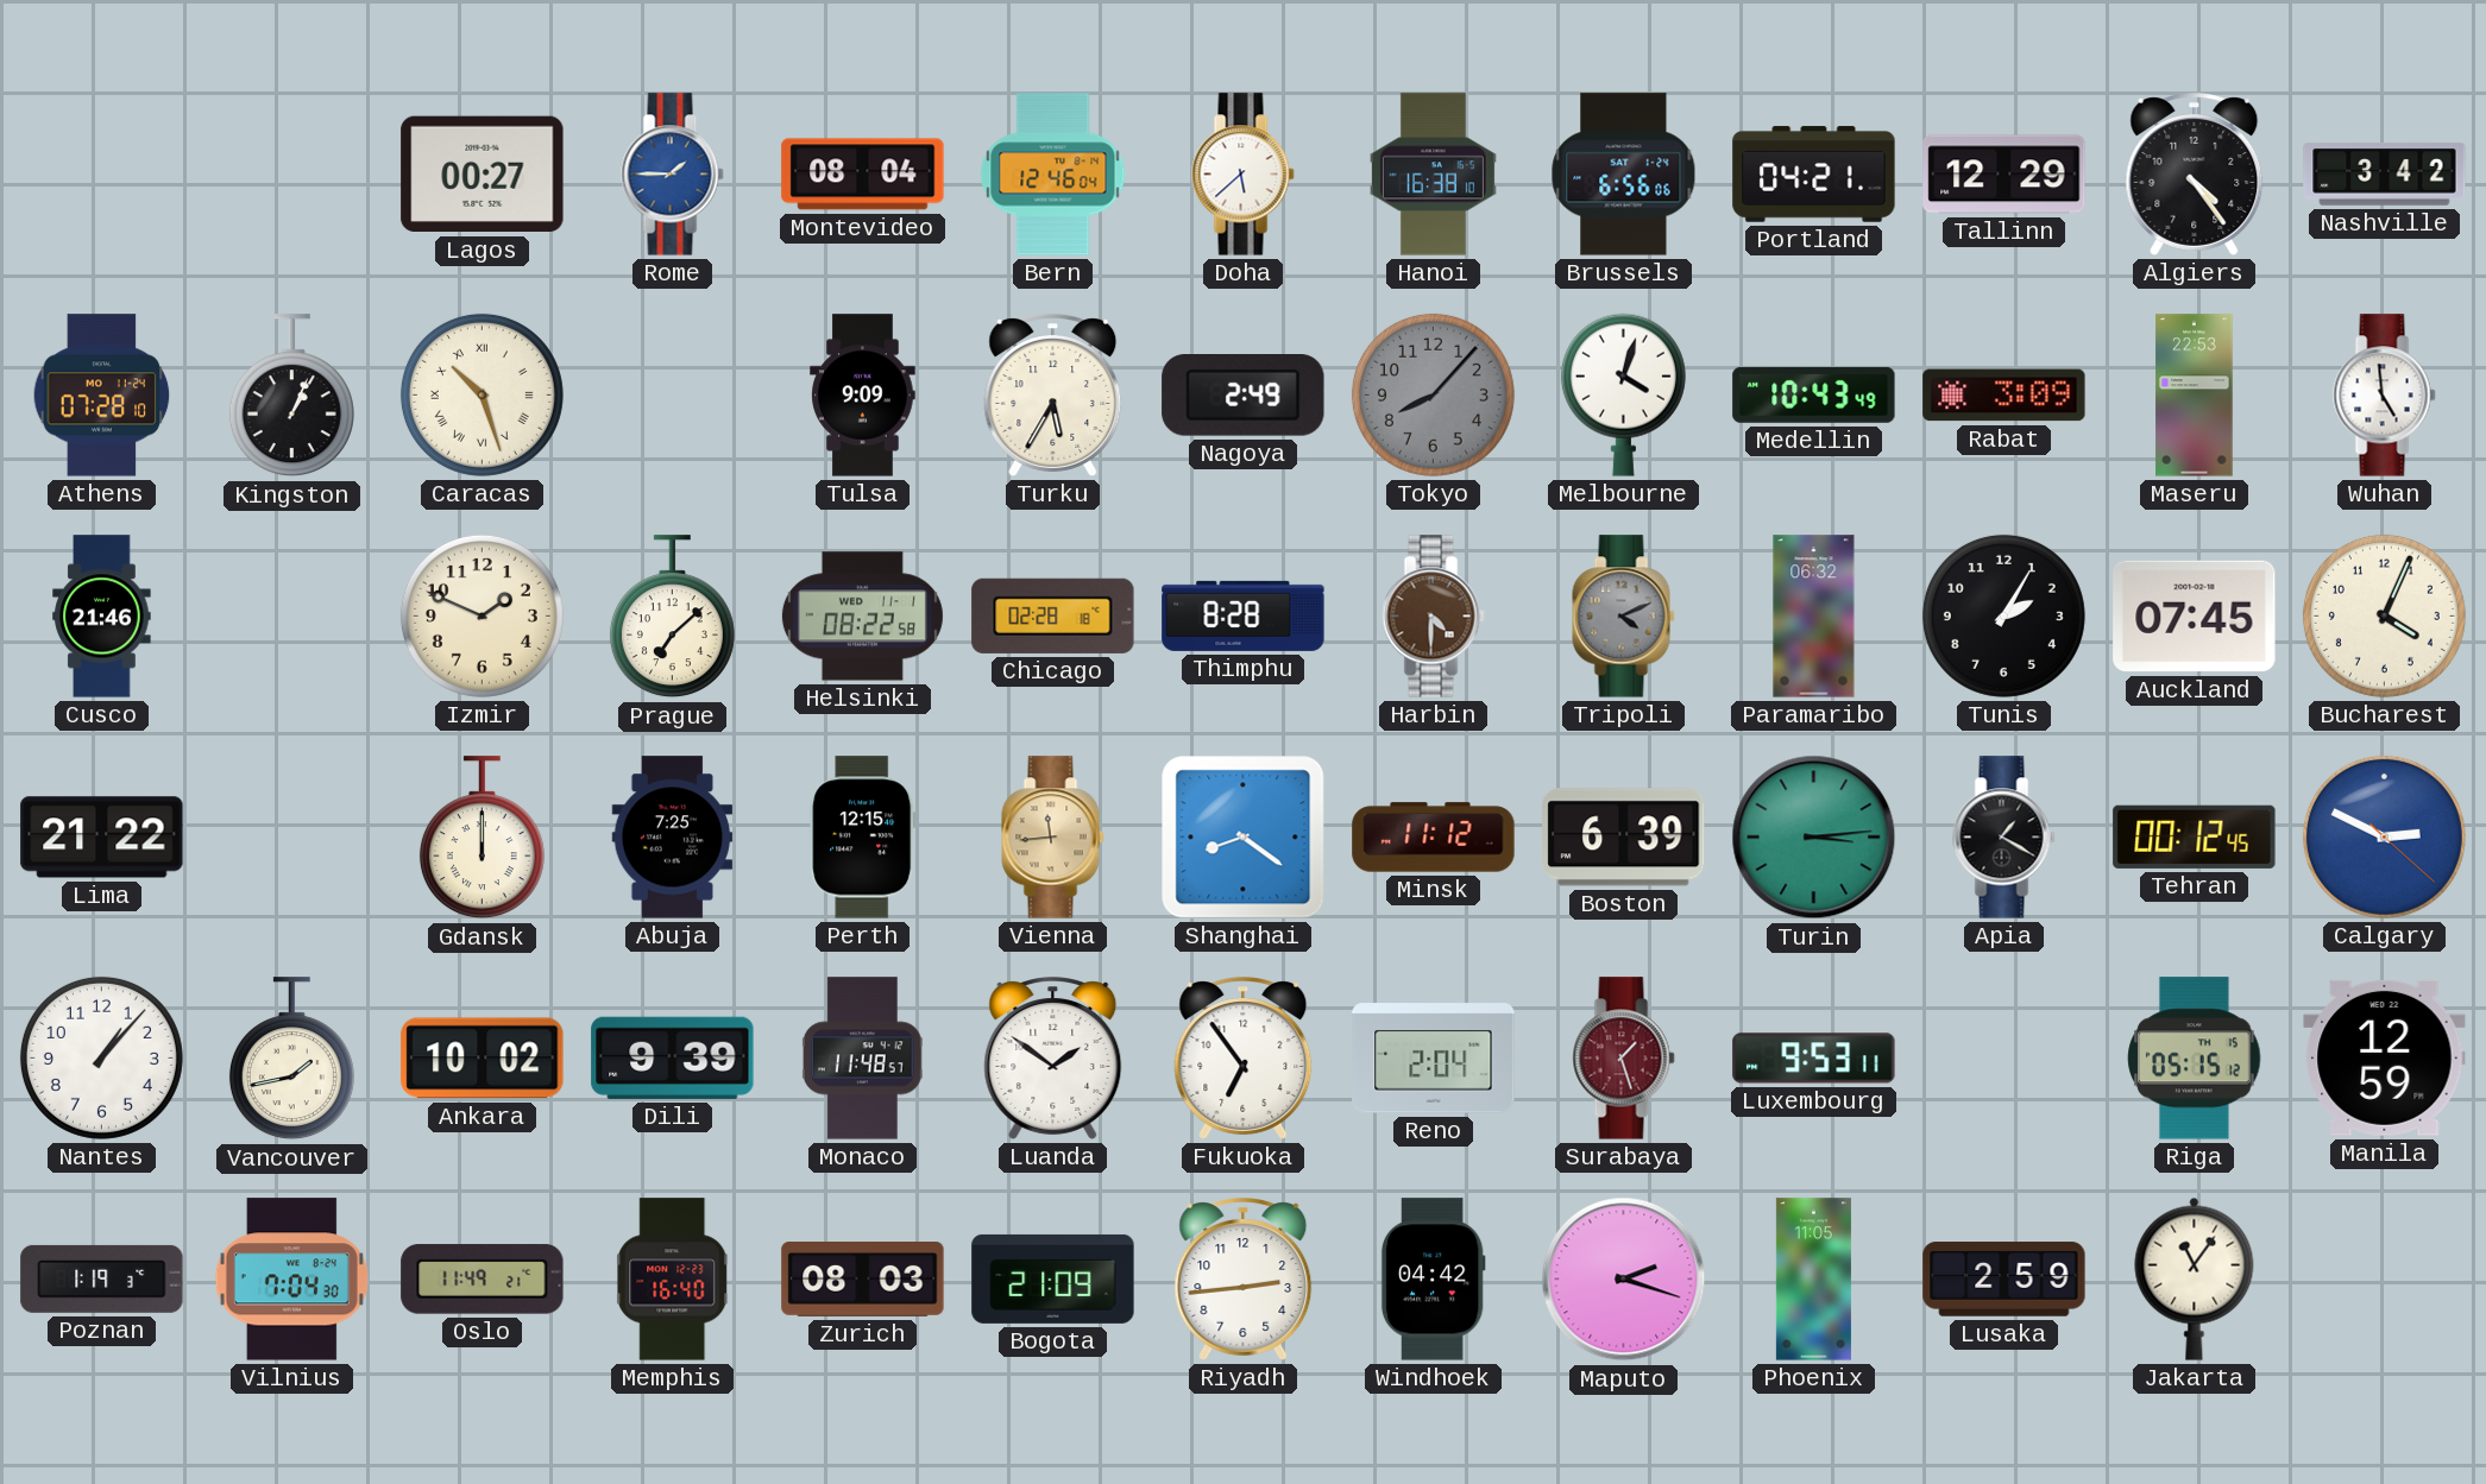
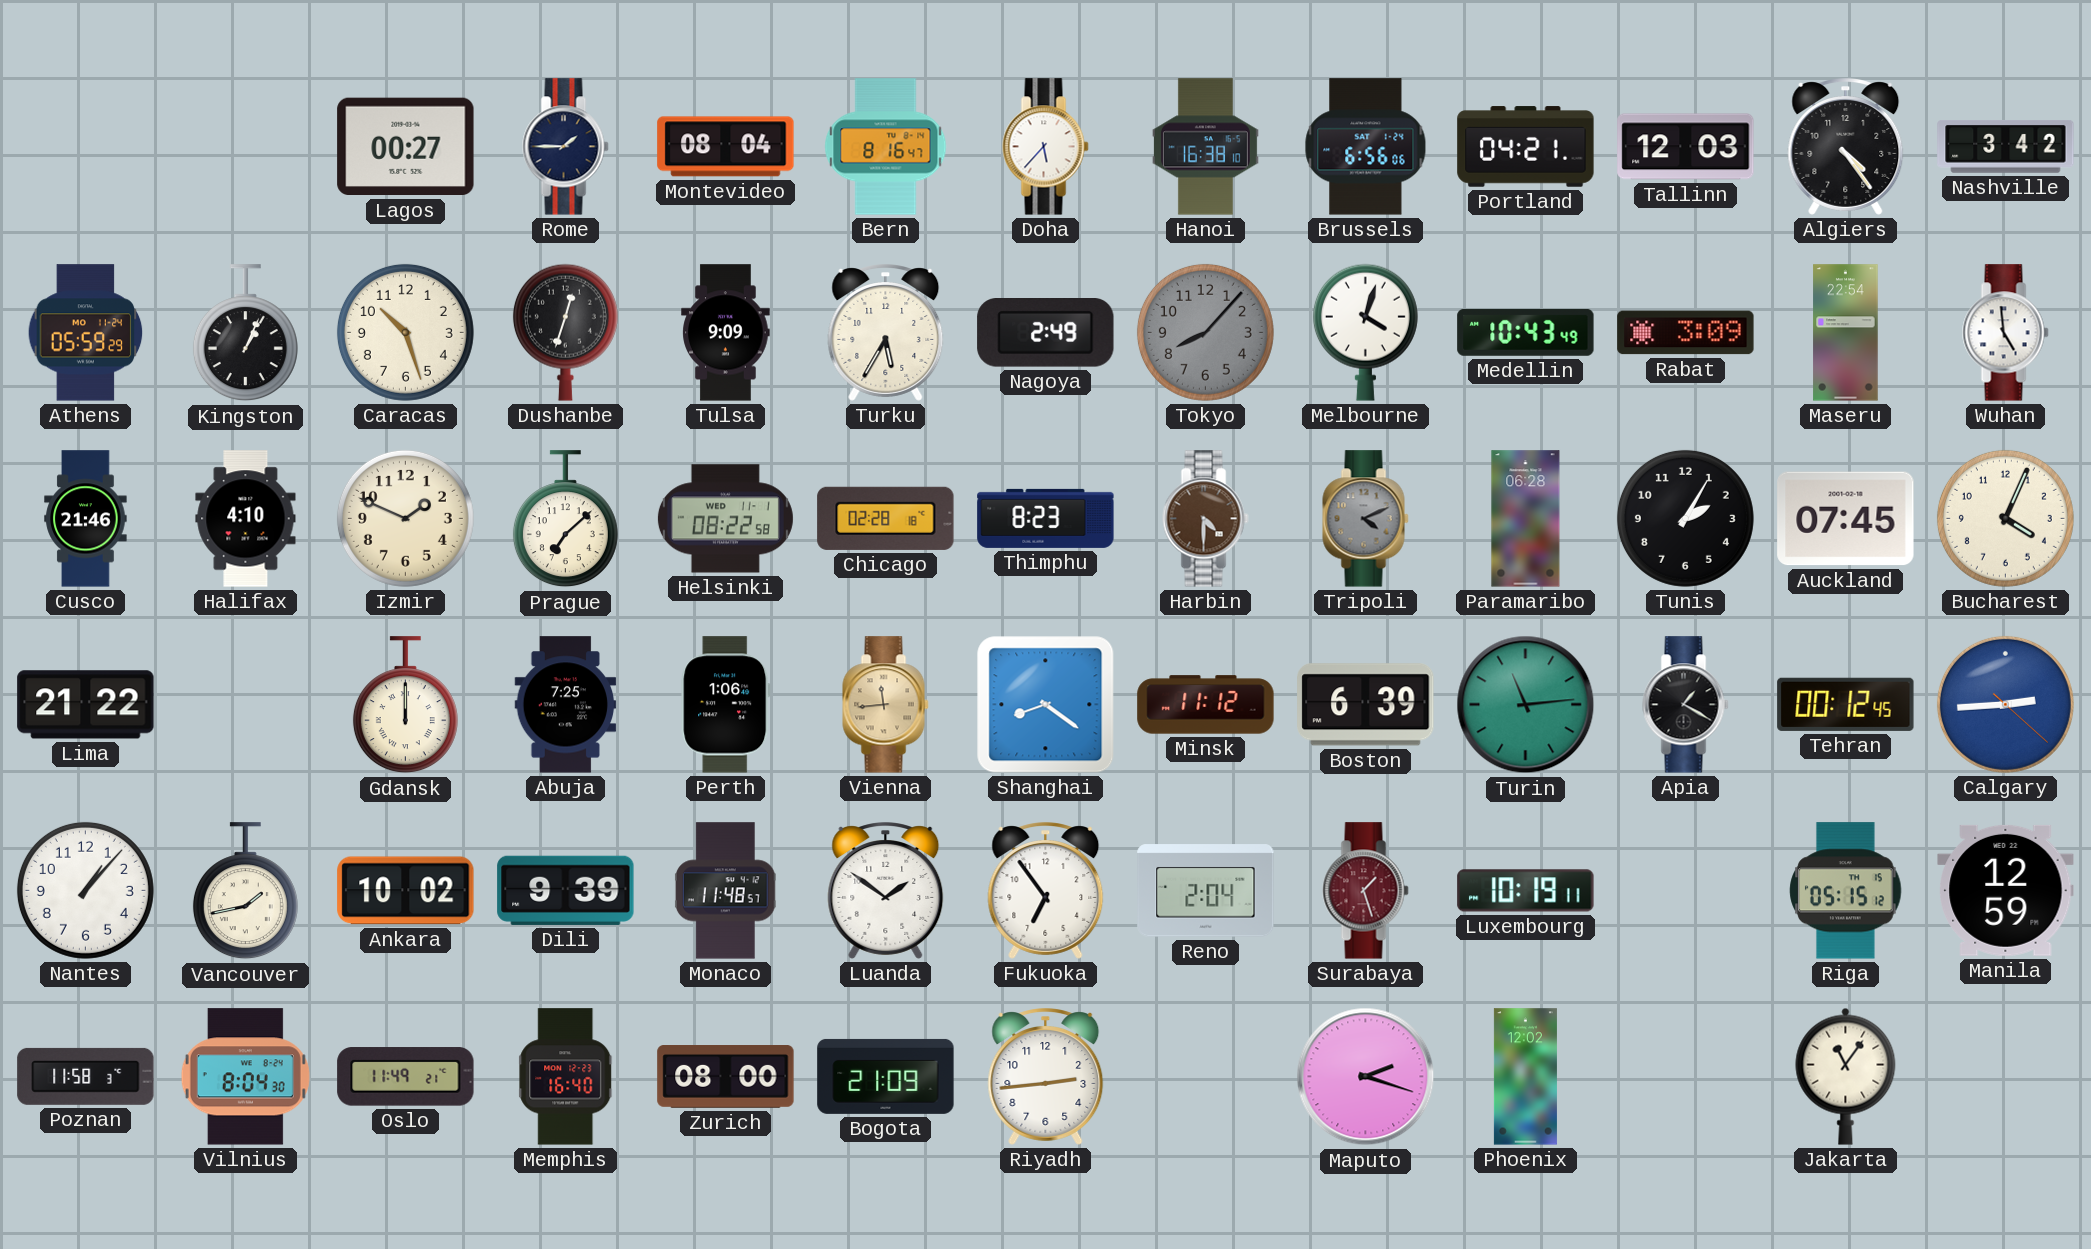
Rome dial: blue -> navy (566, 147)
Bern: 12:46 -> 8:16 (886, 147)
Doha: 5:38 -> 5:37 (1046, 147)
Tallinn: 12:29 -> 12:03 (1686, 147)
Athens: 07:28 -> 05:59 (86, 333)
Caracas numerals: Roman -> Arabic (405, 332)
Dushanbe: none -> 12:33 (565, 332)
Maseru: 22:53 -> 22:54 (1846, 333)
Halifax: none -> 4:10 (246, 519)
Thimphu: 8:28 -> 8:23 (1046, 518)
Paramaribo: 06:32 -> 06:28 (1526, 519)
Perth: 12:15 -> 1:06 (726, 705)
Turin: 3:14 -> 11:14 (1526, 705)
Calgary: 2:49 -> 2:44 (2005, 704)
Luxembourg: 9:53 -> 10:19 (1526, 891)
Poznan: 1:19 -> 11:58 (86, 1076)
Vilnius: 7:04 -> 8:04 (245, 1077)
Zurich: 08:03 -> 08:00 (726, 1077)
Windhoek: 04:42 -> none (1433, 1280)
Phoenix: 11:05 -> 12:02 (1525, 1077)
Lusaka: 2:59 -> none (2004, 1280)
